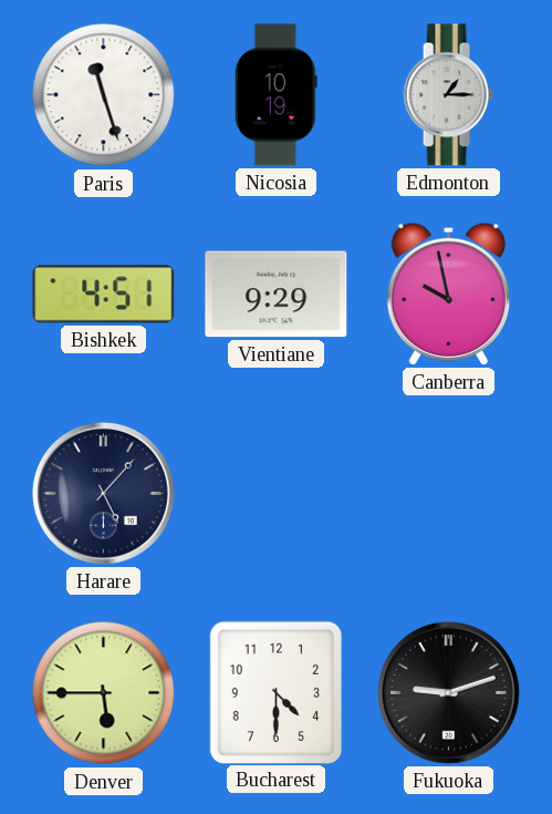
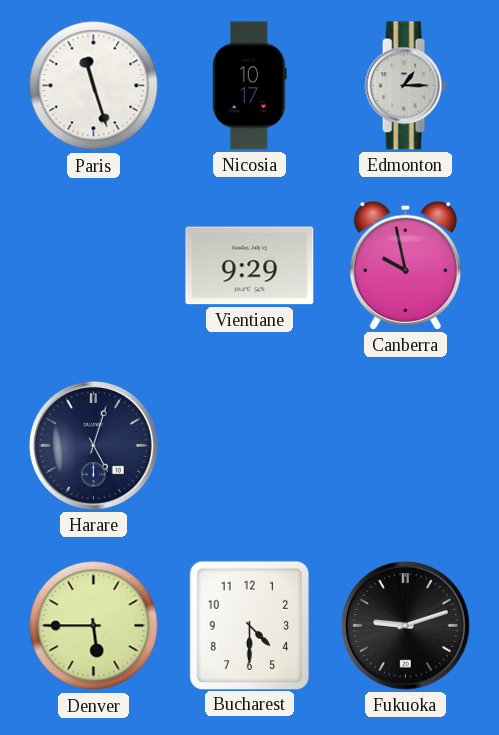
Nicosia: 10:19 -> 10:17 (250, 86)
Bishkek: 4:51 -> none (104, 295)
Harare: 5:07 -> 5:03 (94, 446)
